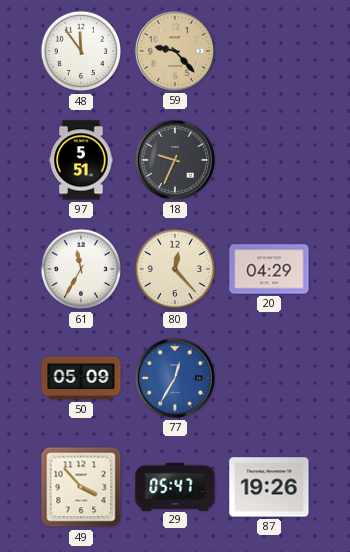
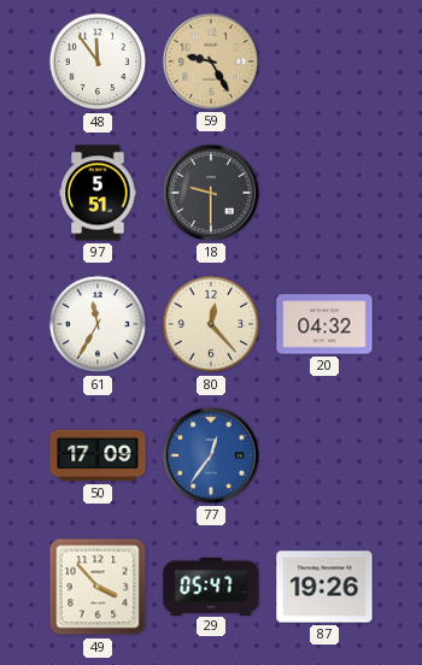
59: 9:23 -> 9:25 (211, 61)
18: 9:34 -> 9:30 (211, 193)
20: 04:29 -> 04:32 (324, 324)
50: 05:09 -> 17:09 (98, 455)
77: 12:35 -> 12:36 (211, 455)
